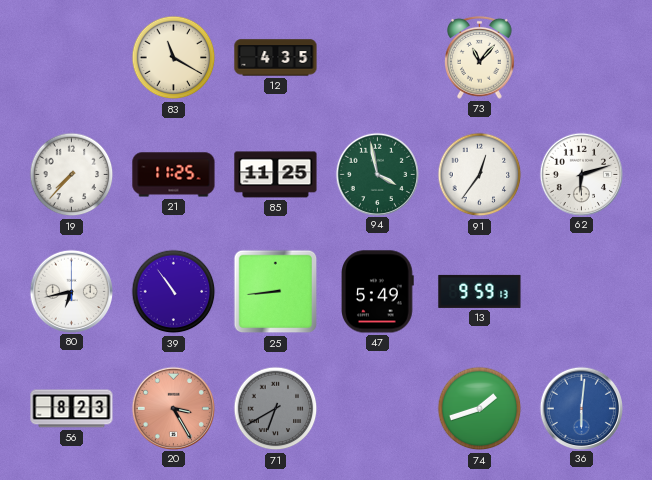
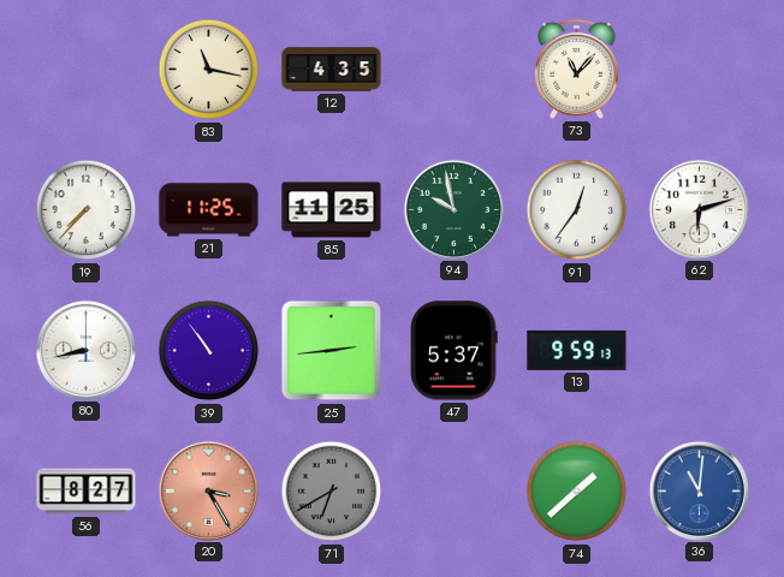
83: 11:20 -> 11:17 (209, 70)
94: 3:58 -> 9:58 (453, 209)
80: 6:43 -> 8:43 (85, 350)
25: 8:44 -> 2:44 (332, 351)
47: 5:49 -> 5:37 (455, 351)
56: 8:23 -> 8:27 (87, 492)
74: 1:42 -> 1:38 (577, 492)
36: 6:01 -> 11:01 (699, 490)
